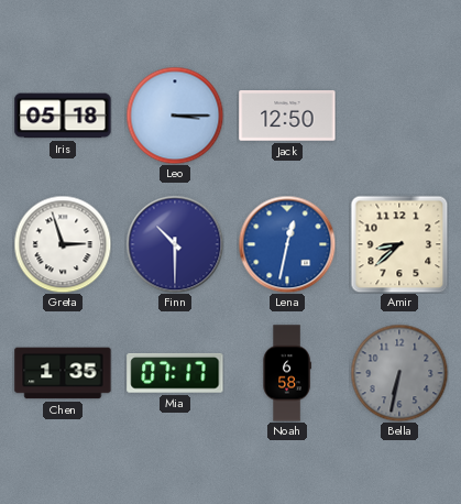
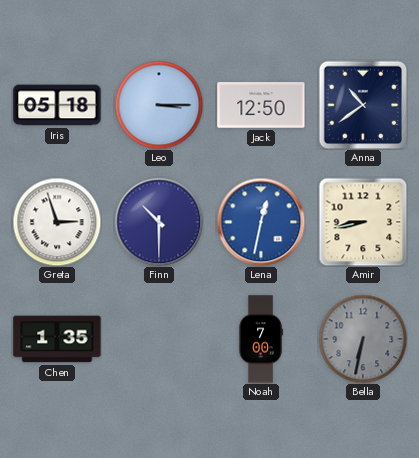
Anna: none -> 10:39 (363, 105)
Amir: 8:38 -> 8:43 (363, 222)
Mia: 07:17 -> none (175, 373)
Noah: 6:58 -> 7:00 (261, 339)
